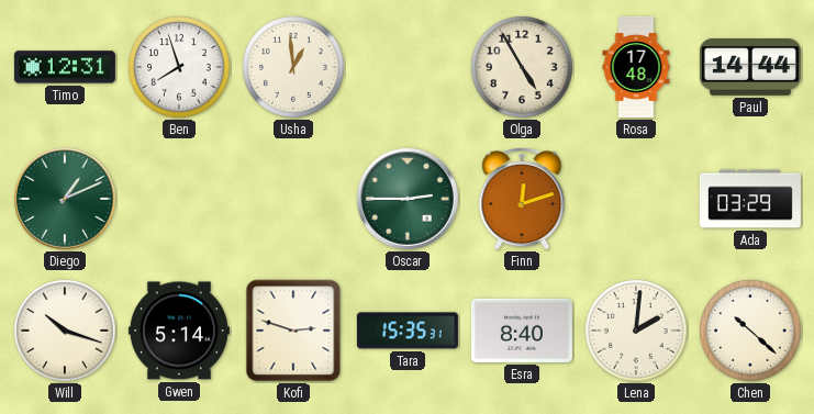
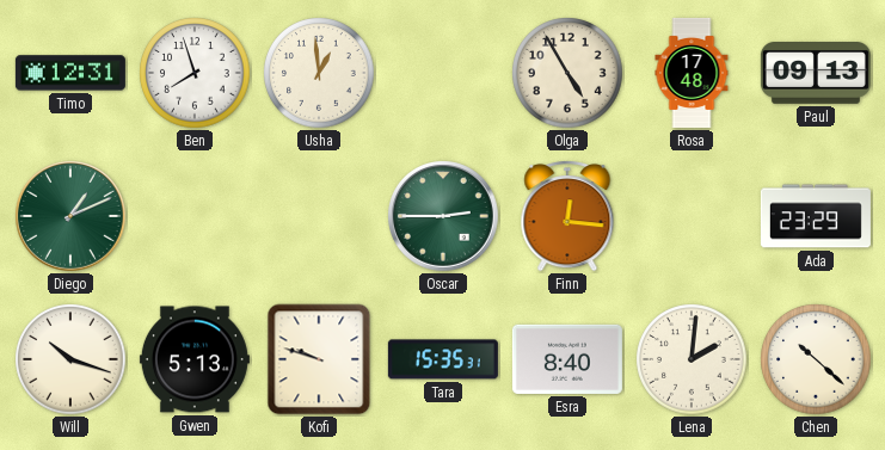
Paul: 14:44 -> 09:13 (816, 74)
Finn: 12:12 -> 12:16 (567, 216)
Ada: 03:29 -> 23:29 (816, 216)
Gwen: 5:14 -> 5:13 (195, 359)
Kofi: 2:48 -> 9:48 (319, 359)
